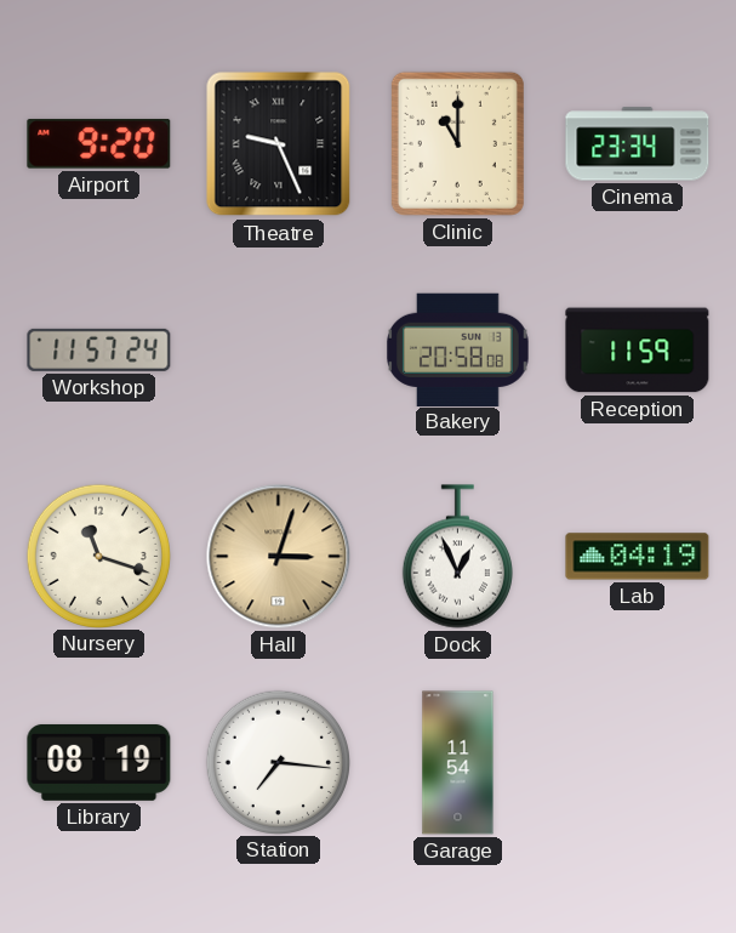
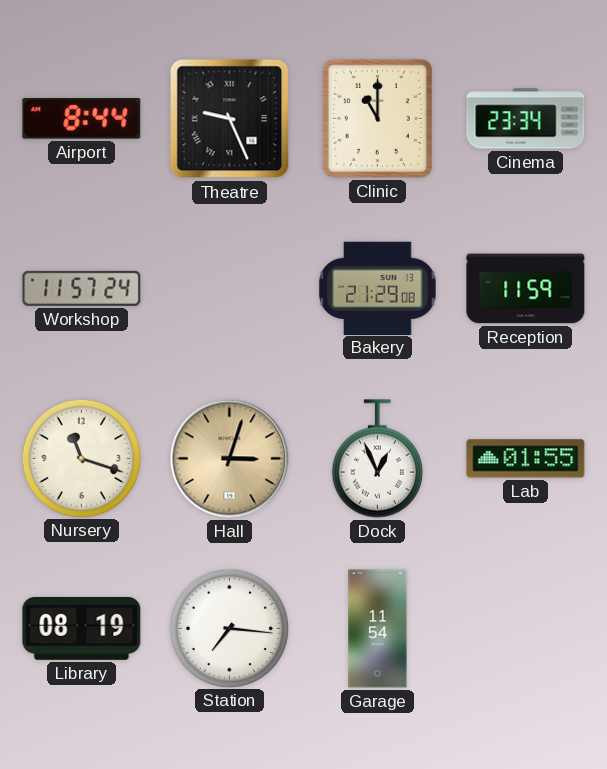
Airport: 9:20 -> 8:44 (82, 118)
Bakery: 20:58 -> 21:29 (378, 288)
Lab: 04:19 -> 01:55 (526, 459)
